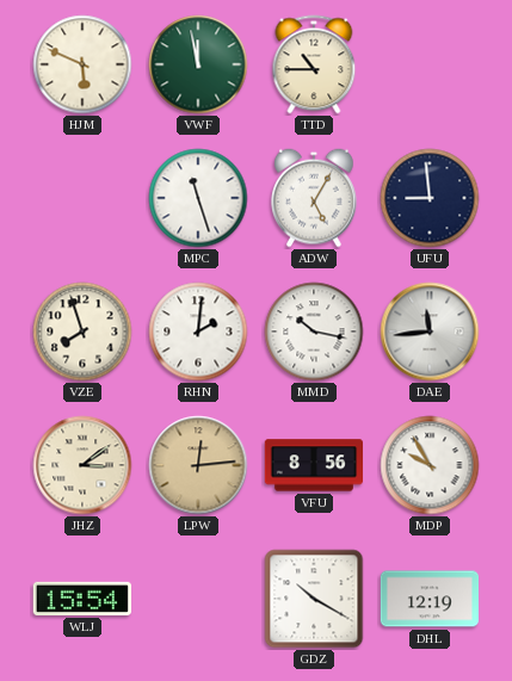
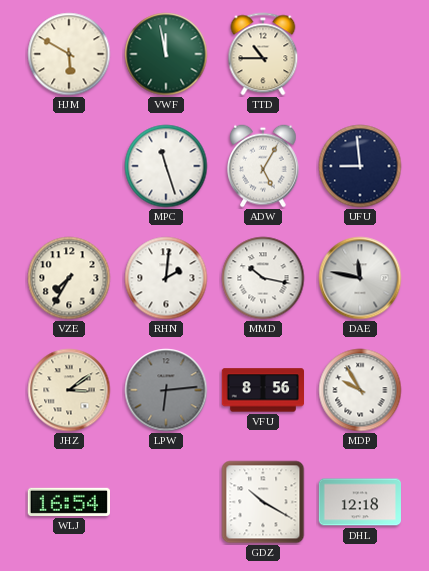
HJM: 5:49 -> 5:50 (69, 54)
VZE: 7:57 -> 7:35 (69, 278)
DAE: 11:44 -> 11:47 (360, 278)
LPW: 12:14 -> 6:14 (166, 390)
LPW dial: champagne -> grey (166, 390)
WLJ: 15:54 -> 16:54 (68, 502)
DHL: 12:19 -> 12:18 (360, 502)
